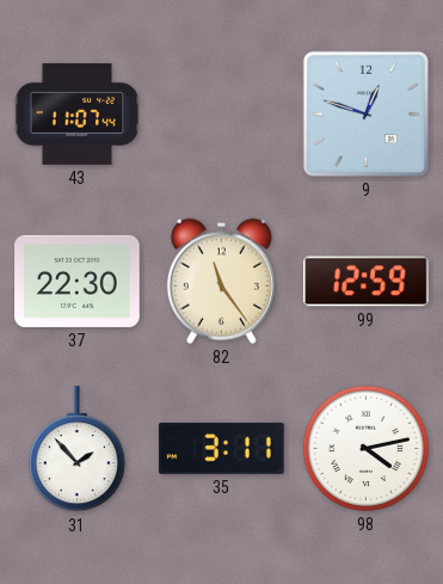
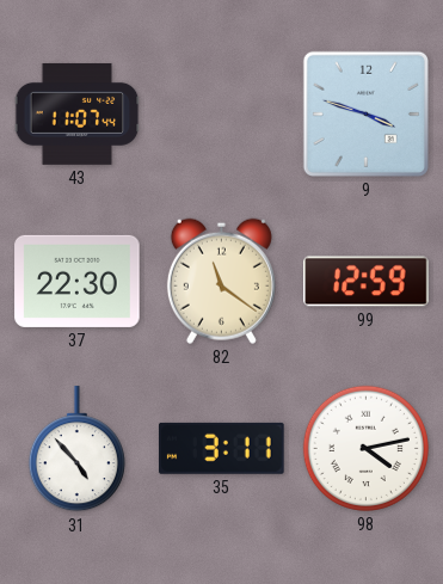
9: 12:48 -> 3:48 (365, 113)
82: 11:24 -> 11:21 (221, 281)
31: 1:53 -> 4:53 (76, 449)
